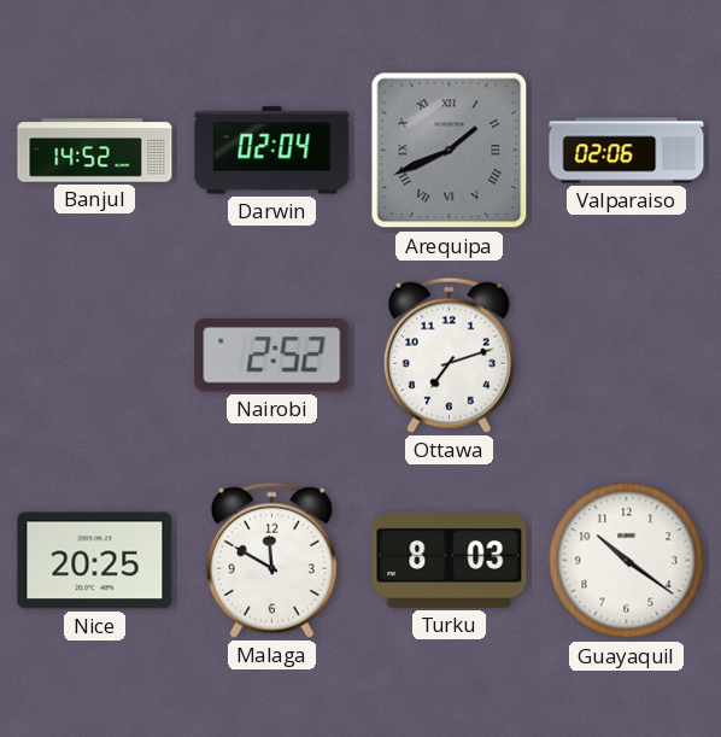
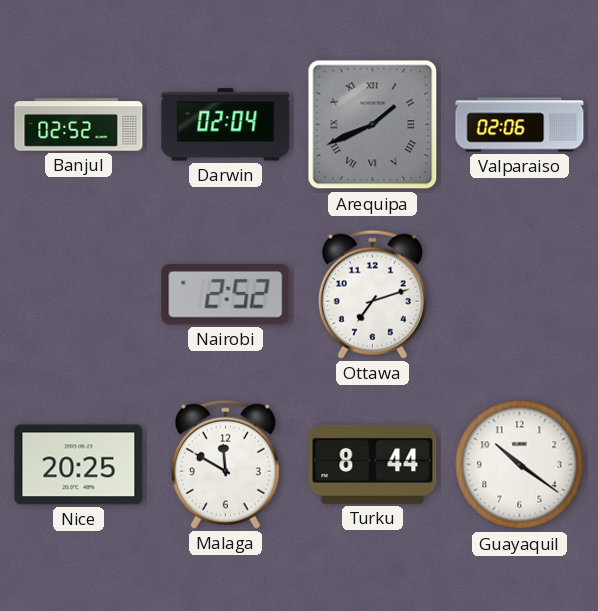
Banjul: 14:52 -> 02:52 (79, 125)
Turku: 8:03 -> 8:44 (373, 464)
